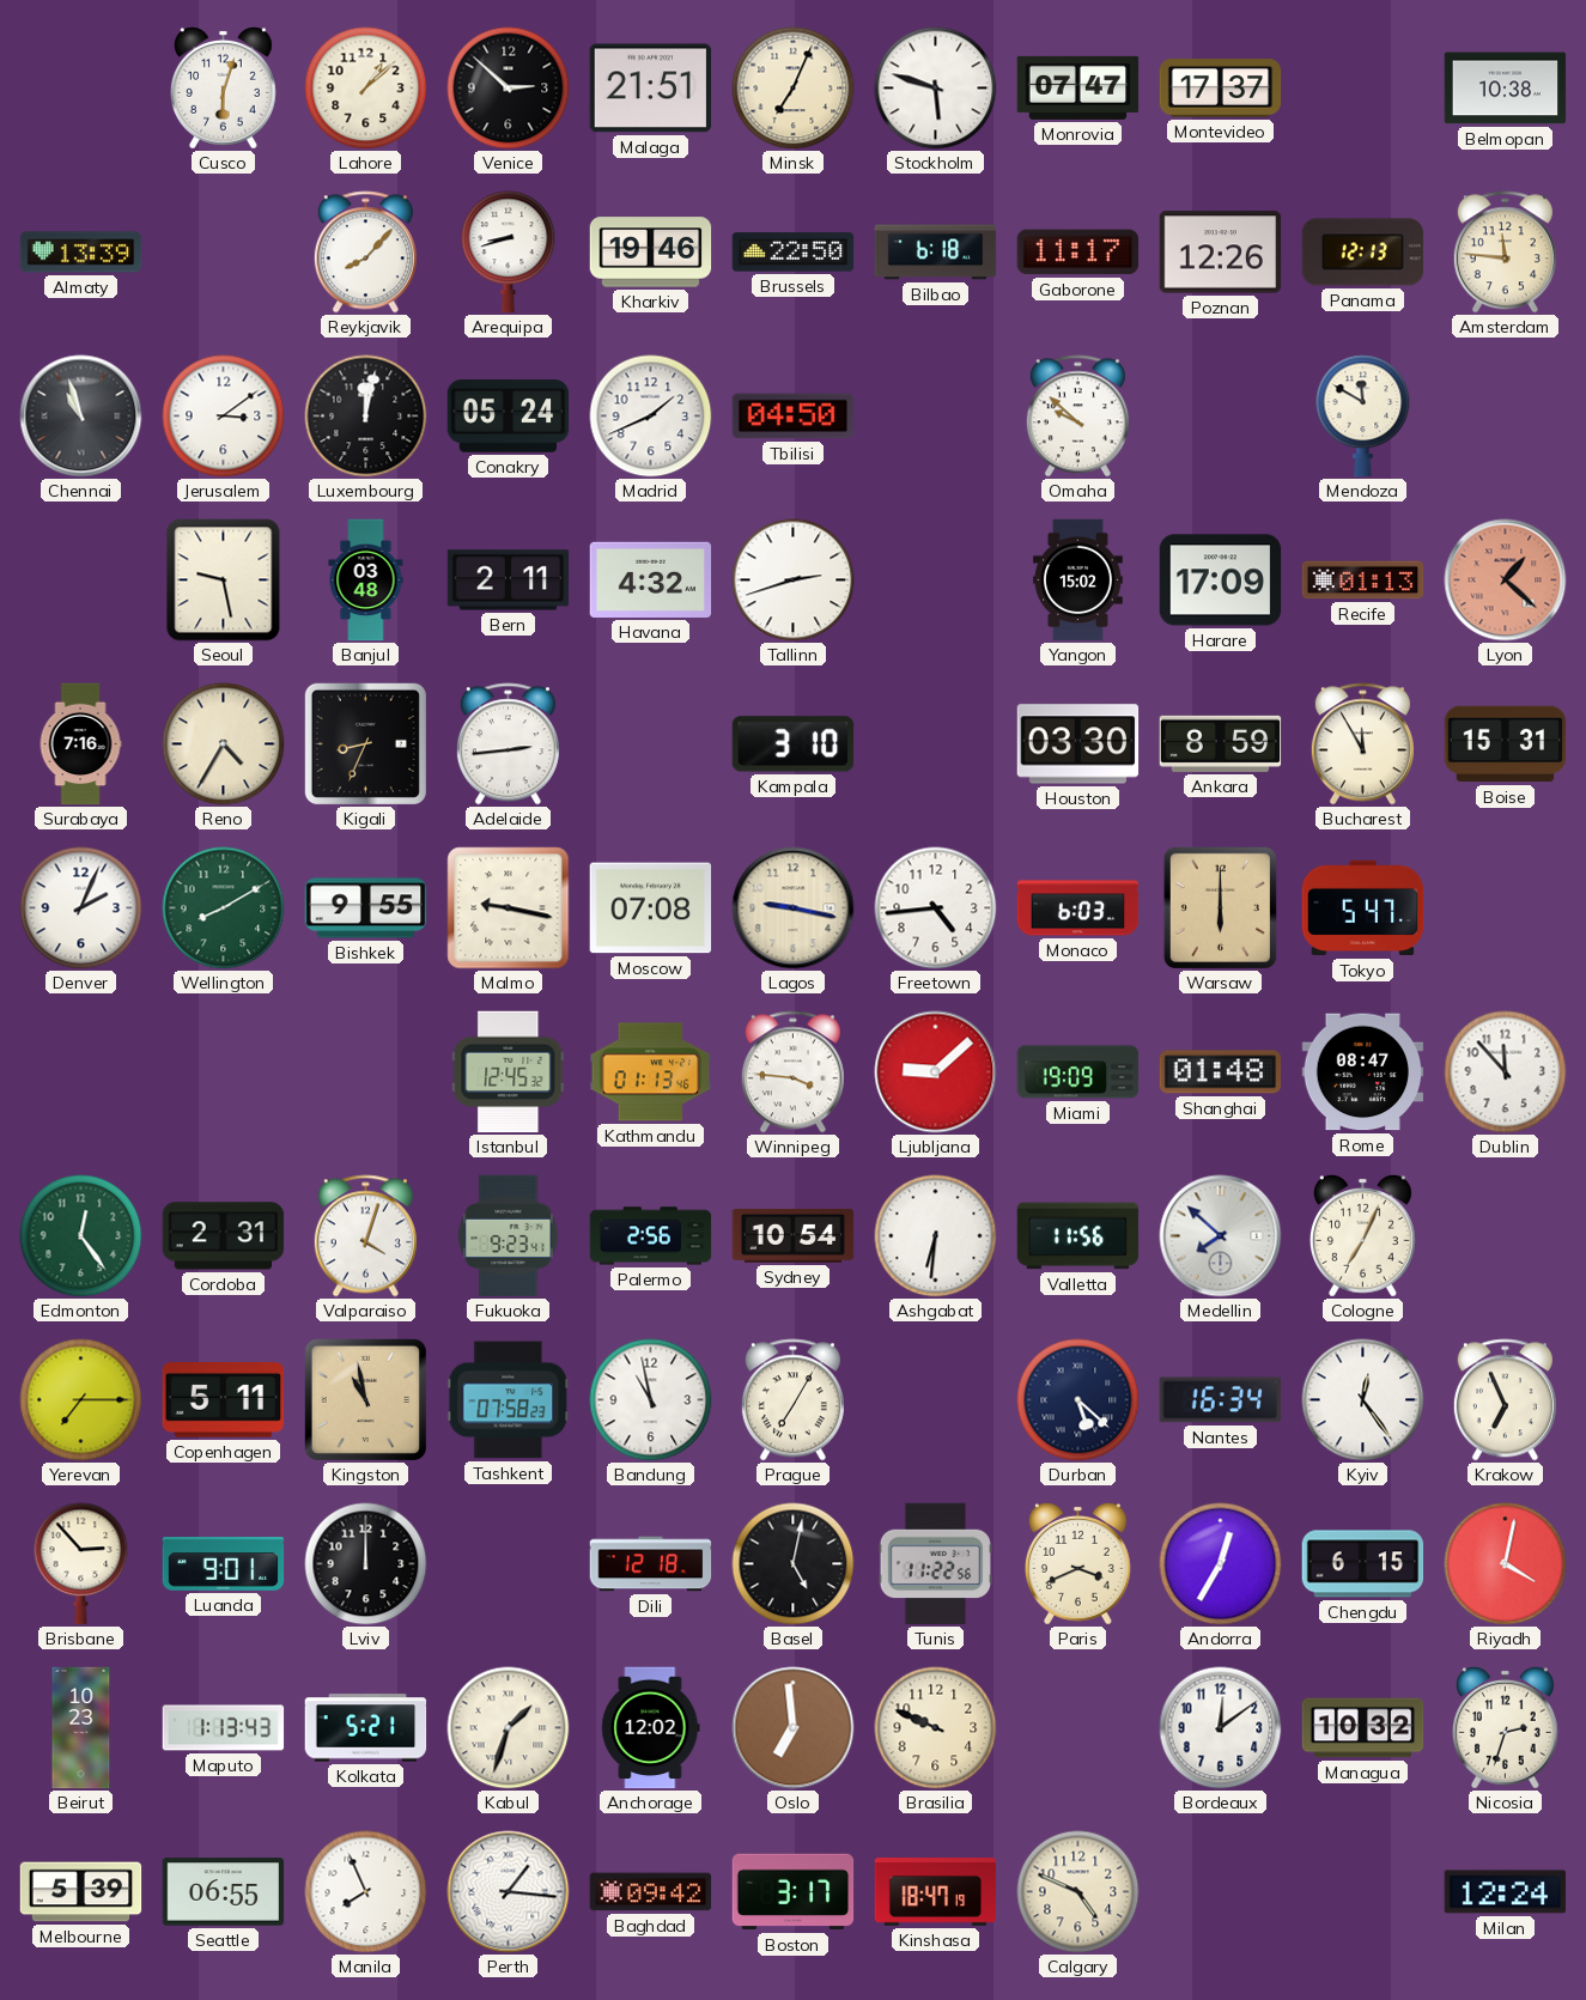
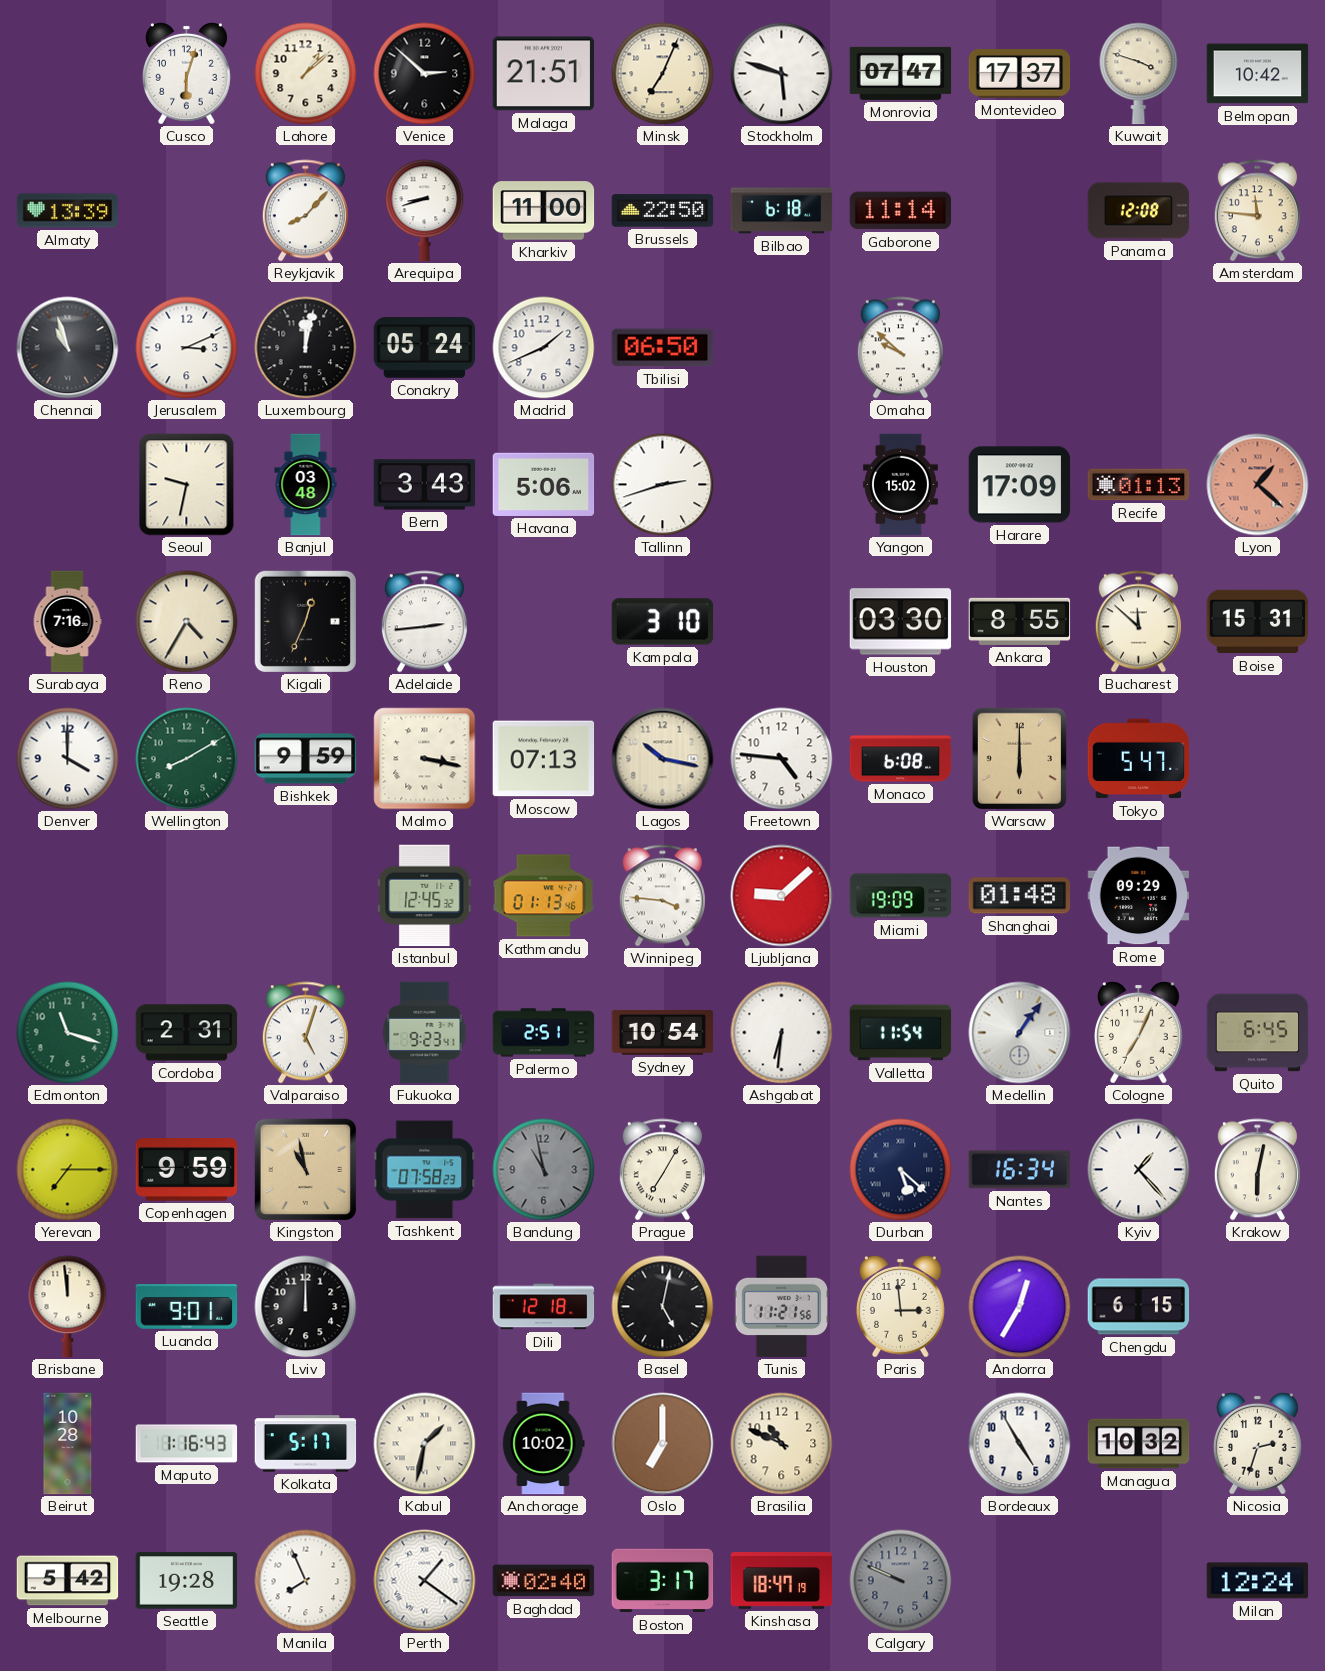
Kuwait: none -> 3:48 (1139, 74)
Belmopan: 10:38 -> 10:42 (1258, 74)
Kharkiv: 19:46 -> 11:00 (544, 211)
Gaborone: 11:17 -> 11:14 (901, 211)
Poznan: 12:26 -> none (1221, 253)
Panama: 12:13 -> 12:08 (1139, 211)
Jerusalem: 3:09 -> 3:11 (187, 348)
Tbilisi: 04:50 -> 06:50 (663, 348)
Mendoza: 11:50 -> none (1363, 417)
Seoul: 9:28 -> 9:32 (187, 485)
Bern: 2:11 -> 3:43 (425, 485)
Havana: 4:32 -> 5:06 (544, 484)
Kigali: 8:34 -> 12:34 (305, 621)
Ankara: 8:59 -> 8:55 (1020, 621)
Bucharest: 11:55 -> 11:52 (1138, 622)
Denver: 2:04 -> 4:00 (68, 759)
Bishkek: 9:55 -> 9:59 (306, 759)
Malmo: 9:17 -> 3:17 (425, 759)
Moscow: 07:08 -> 07:13 (544, 759)
Lagos: 9:17 -> 10:17 (663, 759)
Freetown: 4:44 -> 4:46 (782, 759)
Monaco: 6:03 -> 6:08 (901, 759)
Rome: 08:47 -> 09:29 (1139, 896)
Dublin: 11:53 -> none (1506, 1072)
Edmonton: 12:24 -> 11:18 (68, 1033)
Valparaiso: 4:03 -> 5:03 (305, 1033)
Palermo: 2:56 -> 2:51 (544, 1033)
Valletta: 11:56 -> 11:54 (901, 1033)
Medellin: 7:52 -> 1:06 (1020, 1033)
Quito: none -> 6:45 (1258, 1033)
Copenhagen: 5:11 -> 9:59 (187, 1170)
Bandung dial: white -> grey (544, 1170)
Kyiv: 12:24 -> 1:23 (1139, 1170)
Krakow: 6:56 -> 6:02 (1257, 1170)
Brisbane: 2:53 -> 11:59 (68, 1307)
Tunis: 11:22 -> 11:21 (781, 1307)
Paris: 3:41 -> 2:59 (900, 1306)
Riyadh: 4:02 -> none (1506, 1564)
Beirut: 10:23 -> 10:28 (68, 1444)
Maputo: 1:13 -> 1:16 (187, 1444)
Kolkata: 5:21 -> 5:17 (306, 1444)
Kabul: 1:33 -> 1:32 (425, 1444)
Anchorage: 12:02 -> 10:02 (544, 1444)
Oslo: 6:59 -> 7:00 (663, 1444)
Brasilia: 9:49 -> 10:49 (782, 1444)
Bordeaux: 12:09 -> 4:55 (1020, 1444)
Melbourne: 5:39 -> 5:42 (68, 1581)
Seattle: 06:55 -> 19:28 (187, 1581)
Perth: 1:16 -> 1:21 (425, 1581)
Baghdad: 09:42 -> 02:40 (544, 1581)
Calgary: 4:49 -> 9:49 (901, 1581)
Calgary dial: cream -> grey (901, 1581)
